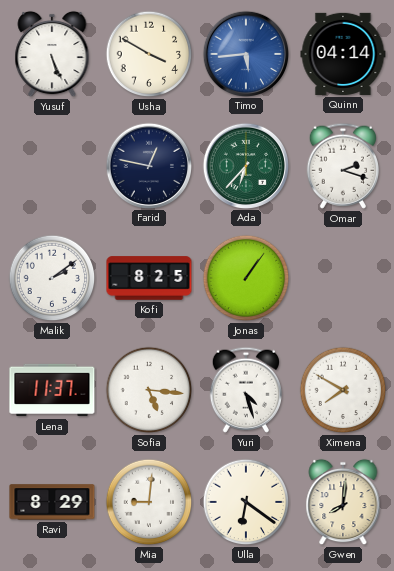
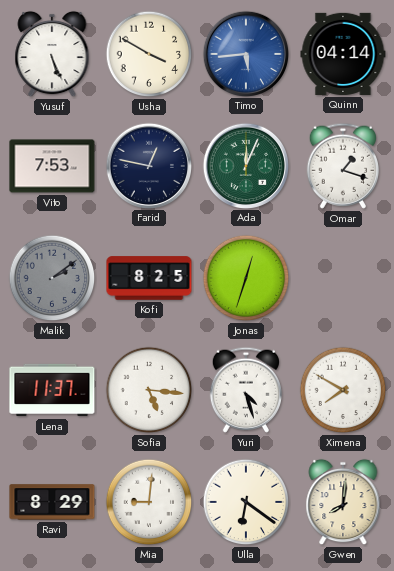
Vito: none -> 7:53 (52, 166)
Ada: 6:37 -> 12:04 (245, 165)
Omar: 2:18 -> 1:18 (342, 166)
Malik dial: white -> grey (52, 278)
Jonas: 1:06 -> 12:33 (246, 278)
